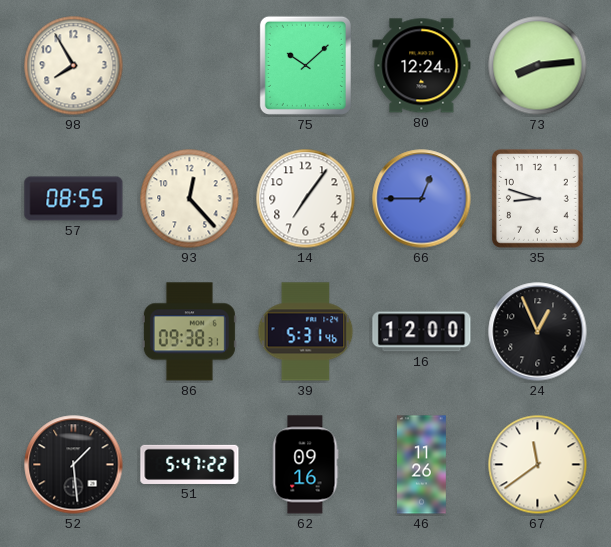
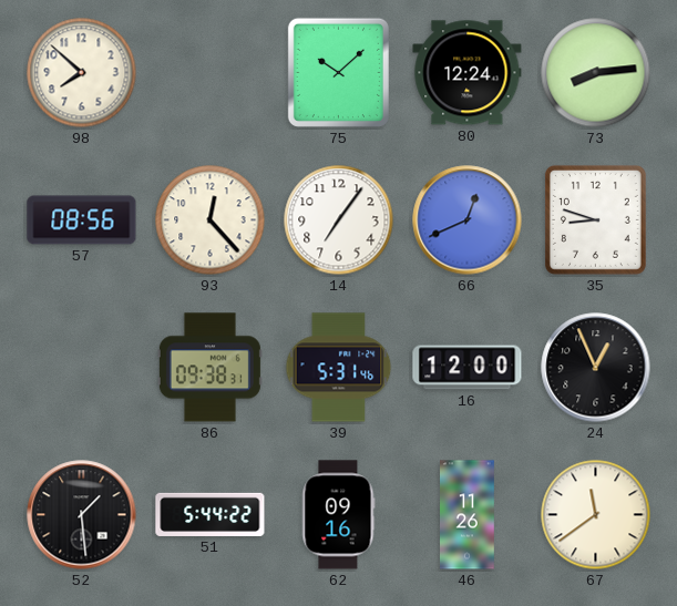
98: 7:55 -> 7:52 (82, 73)
57: 08:55 -> 08:56 (82, 220)
66: 12:45 -> 12:41 (468, 220)
51: 5:47 -> 5:44 (211, 514)
